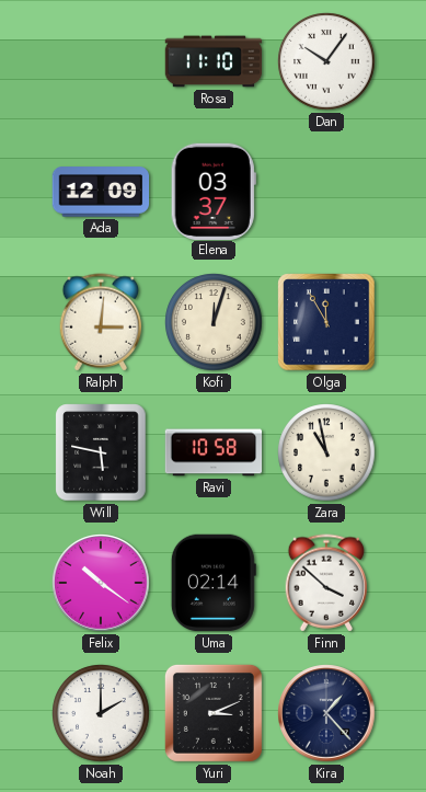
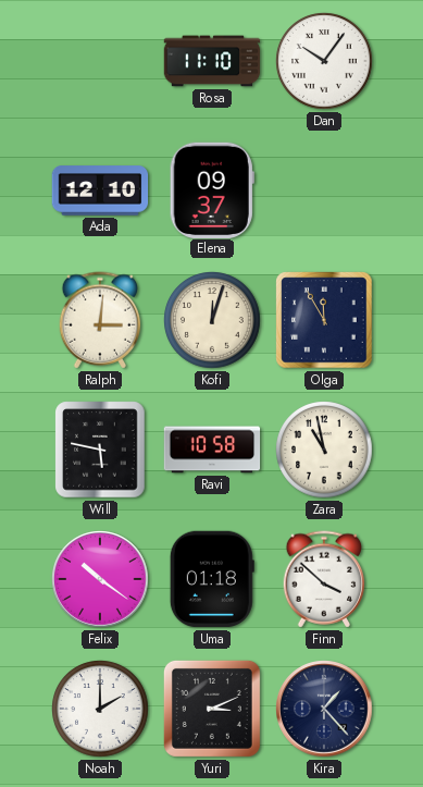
Ada: 12:09 -> 12:10 (100, 190)
Elena: 03:37 -> 09:37 (212, 189)
Uma: 02:14 -> 01:18 (212, 579)
